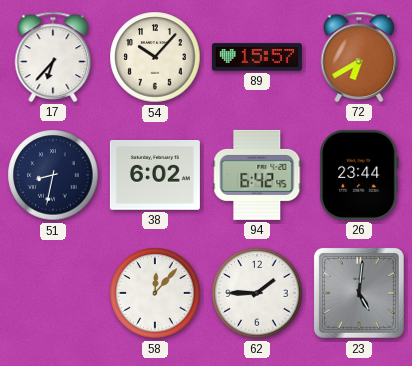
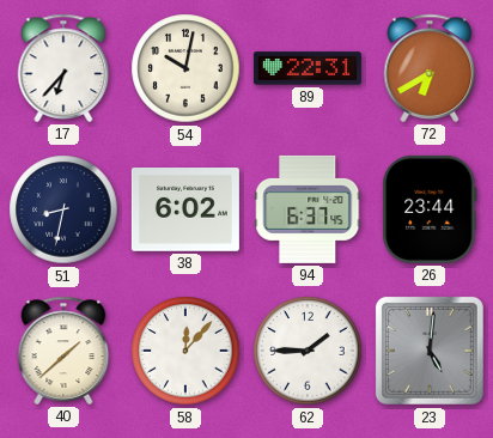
54: 10:07 -> 10:02 (185, 68)
89: 15:57 -> 22:31 (308, 68)
94: 6:42 -> 6:37 (308, 209)
40: none -> 1:38 (63, 351)
